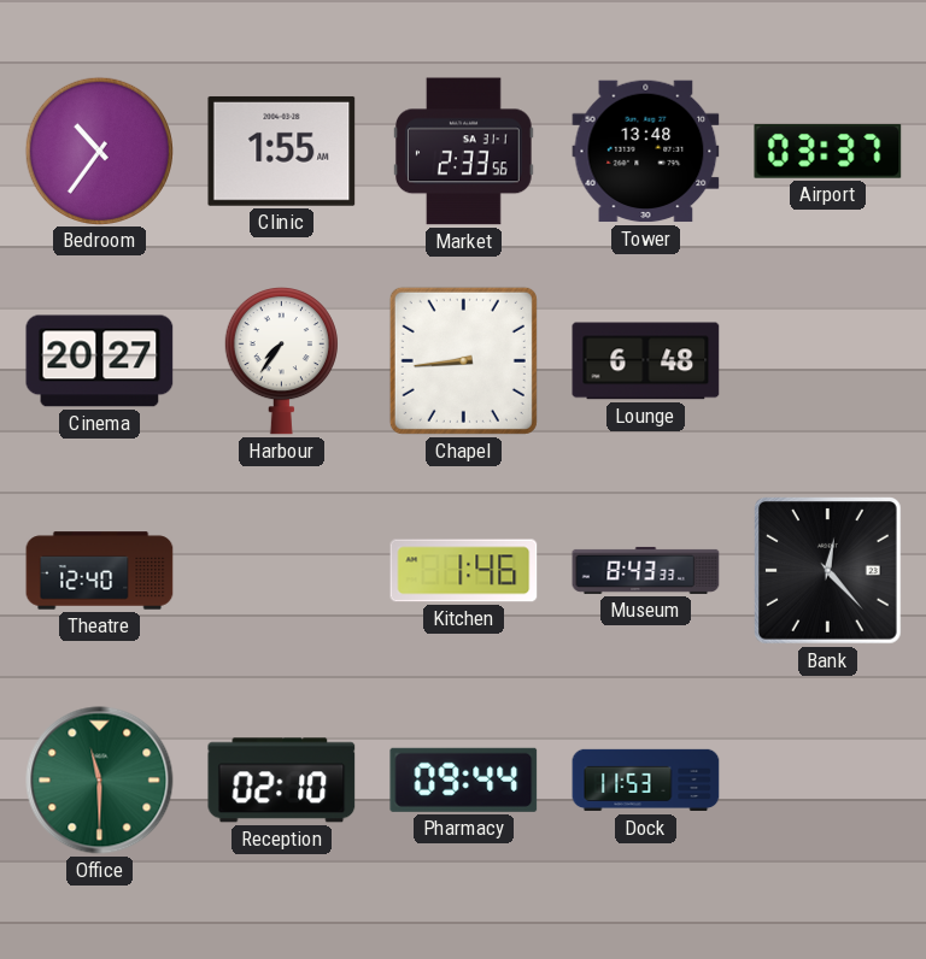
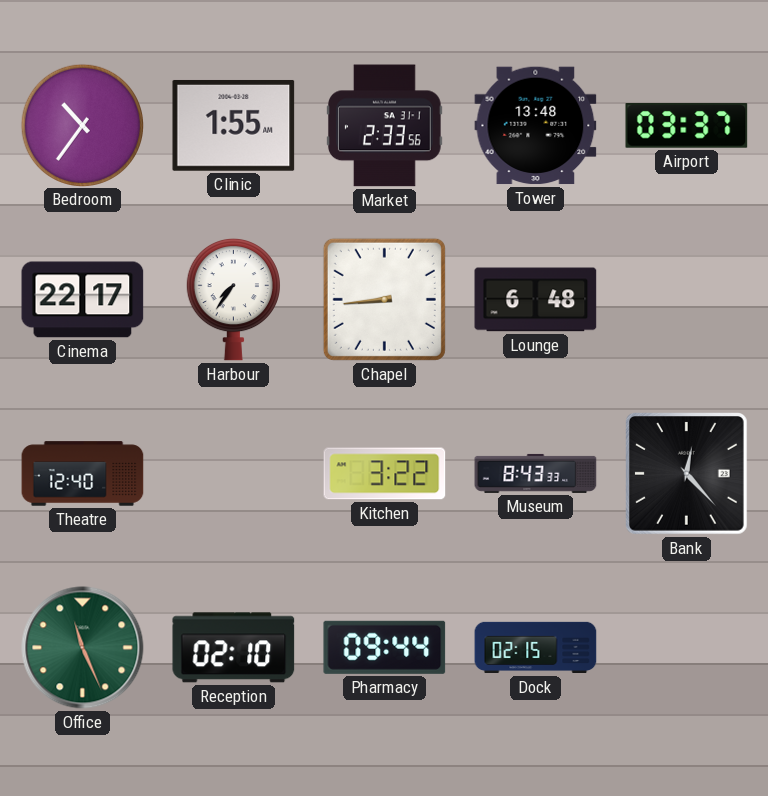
Cinema: 20:27 -> 22:17 (83, 300)
Kitchen: 1:46 -> 3:22 (385, 474)
Office: 11:30 -> 11:26 (83, 648)
Dock: 11:53 -> 02:15 (536, 648)
